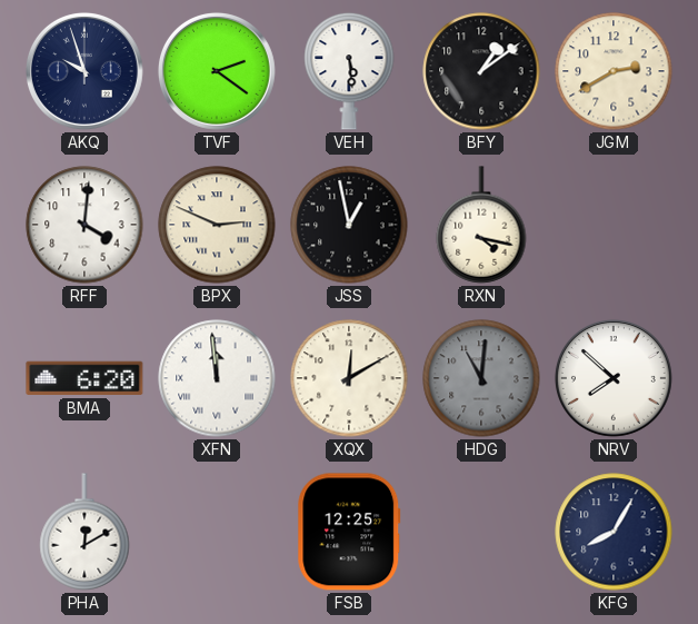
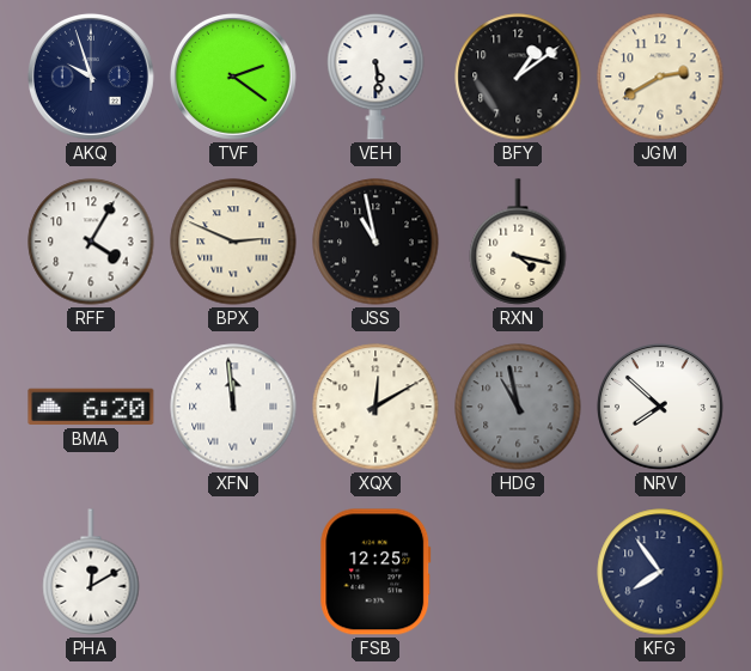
RFF: 4:01 -> 4:05 (91, 242)
JSS: 12:58 -> 10:58 (375, 242)
HDG: 11:01 -> 10:58 (518, 407)
KFG: 8:05 -> 7:54 (660, 572)
